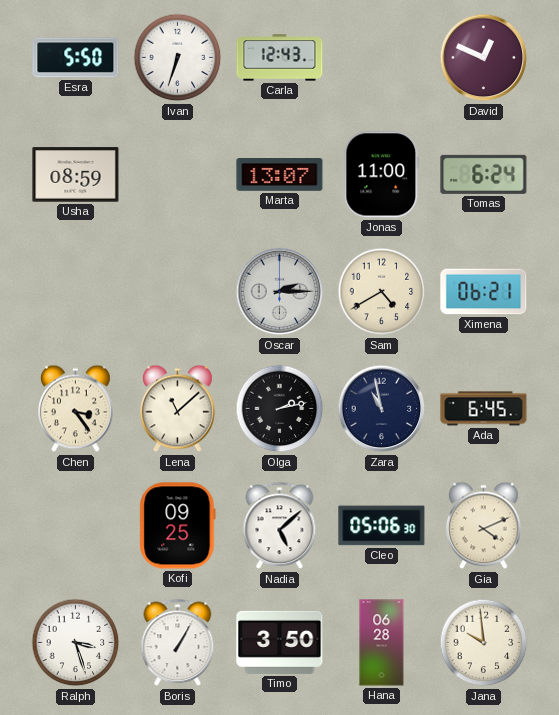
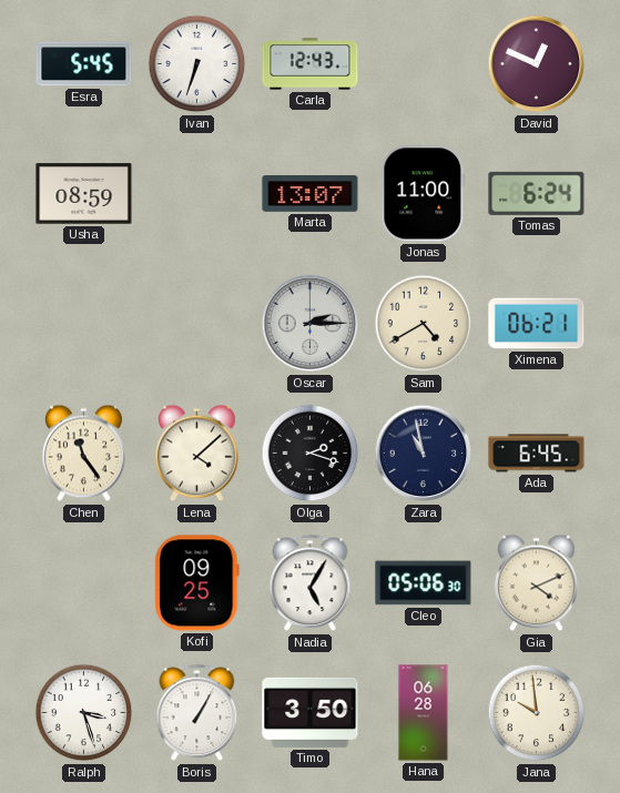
Esra: 5:50 -> 5:45 (84, 64)
Chen: 3:24 -> 11:24 (84, 454)
Lena: 11:08 -> 4:08 (197, 454)
Olga: 2:13 -> 2:18 (311, 454)
Nadia: 5:08 -> 5:05 (311, 583)
